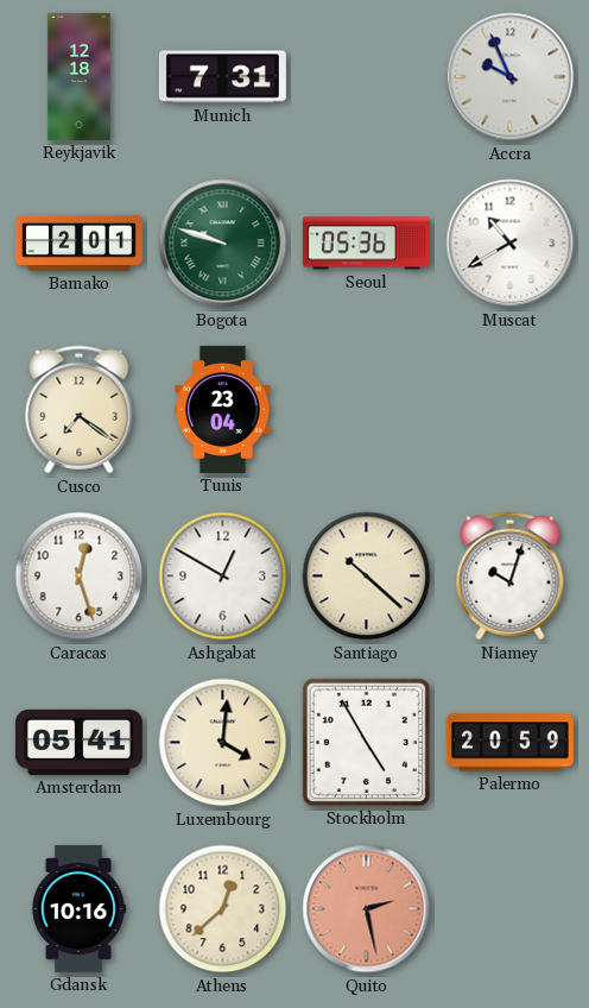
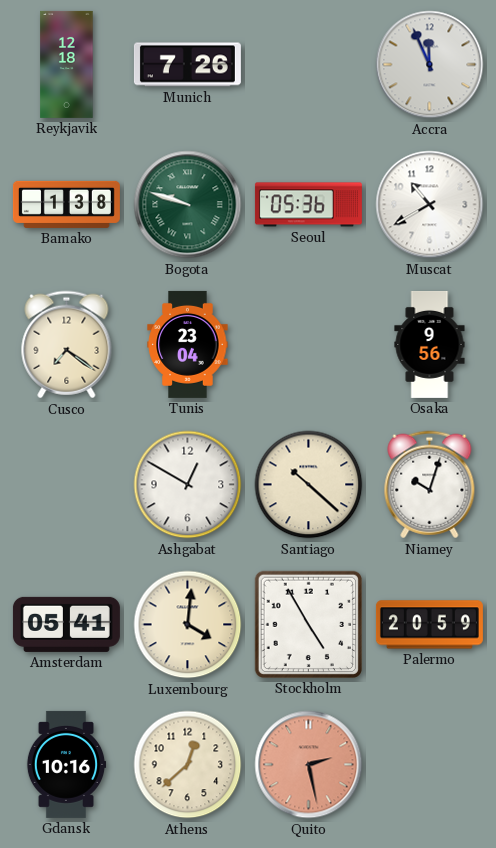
Munich: 7:31 -> 7:26 (187, 65)
Accra: 9:56 -> 11:56 (430, 65)
Bamako: 2:01 -> 1:38 (66, 204)
Osaka: none -> 9:56 (430, 344)
Caracas: 12:27 -> none (80, 577)
